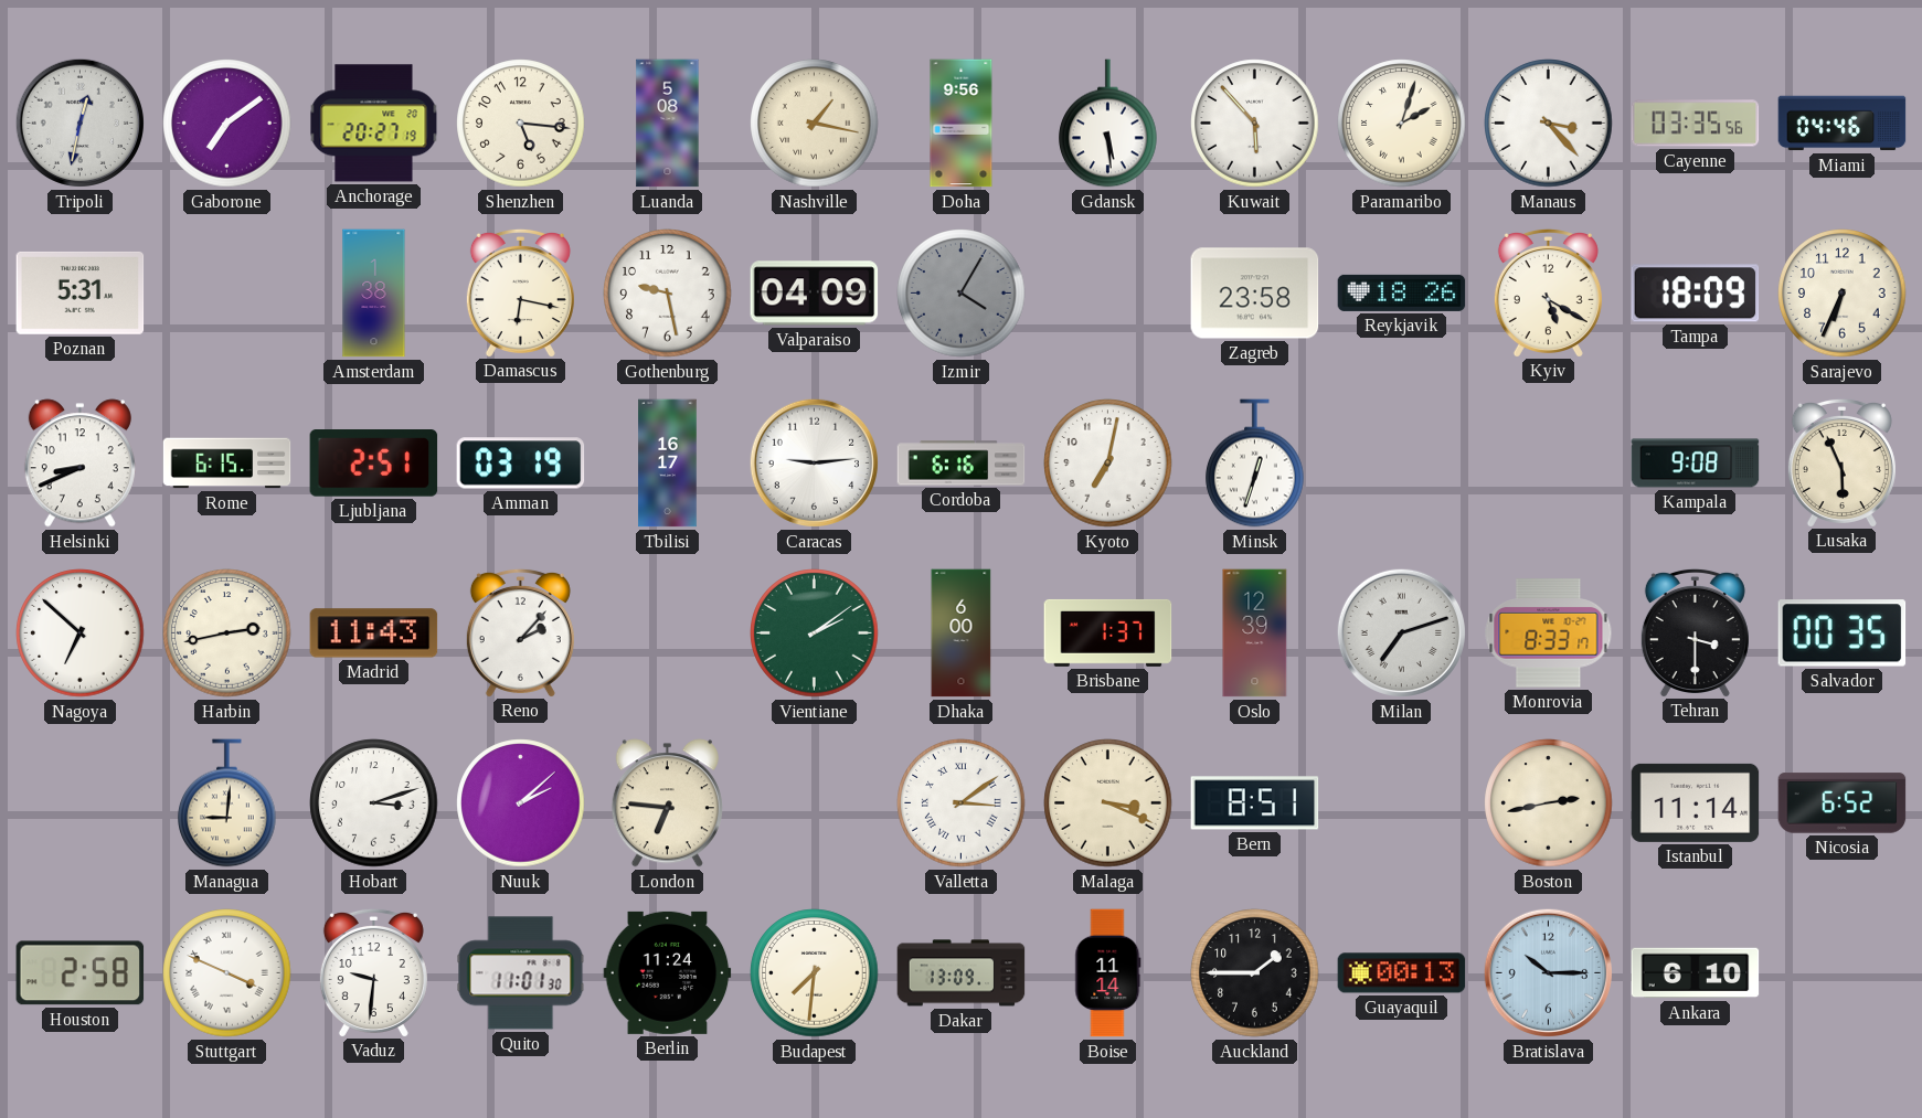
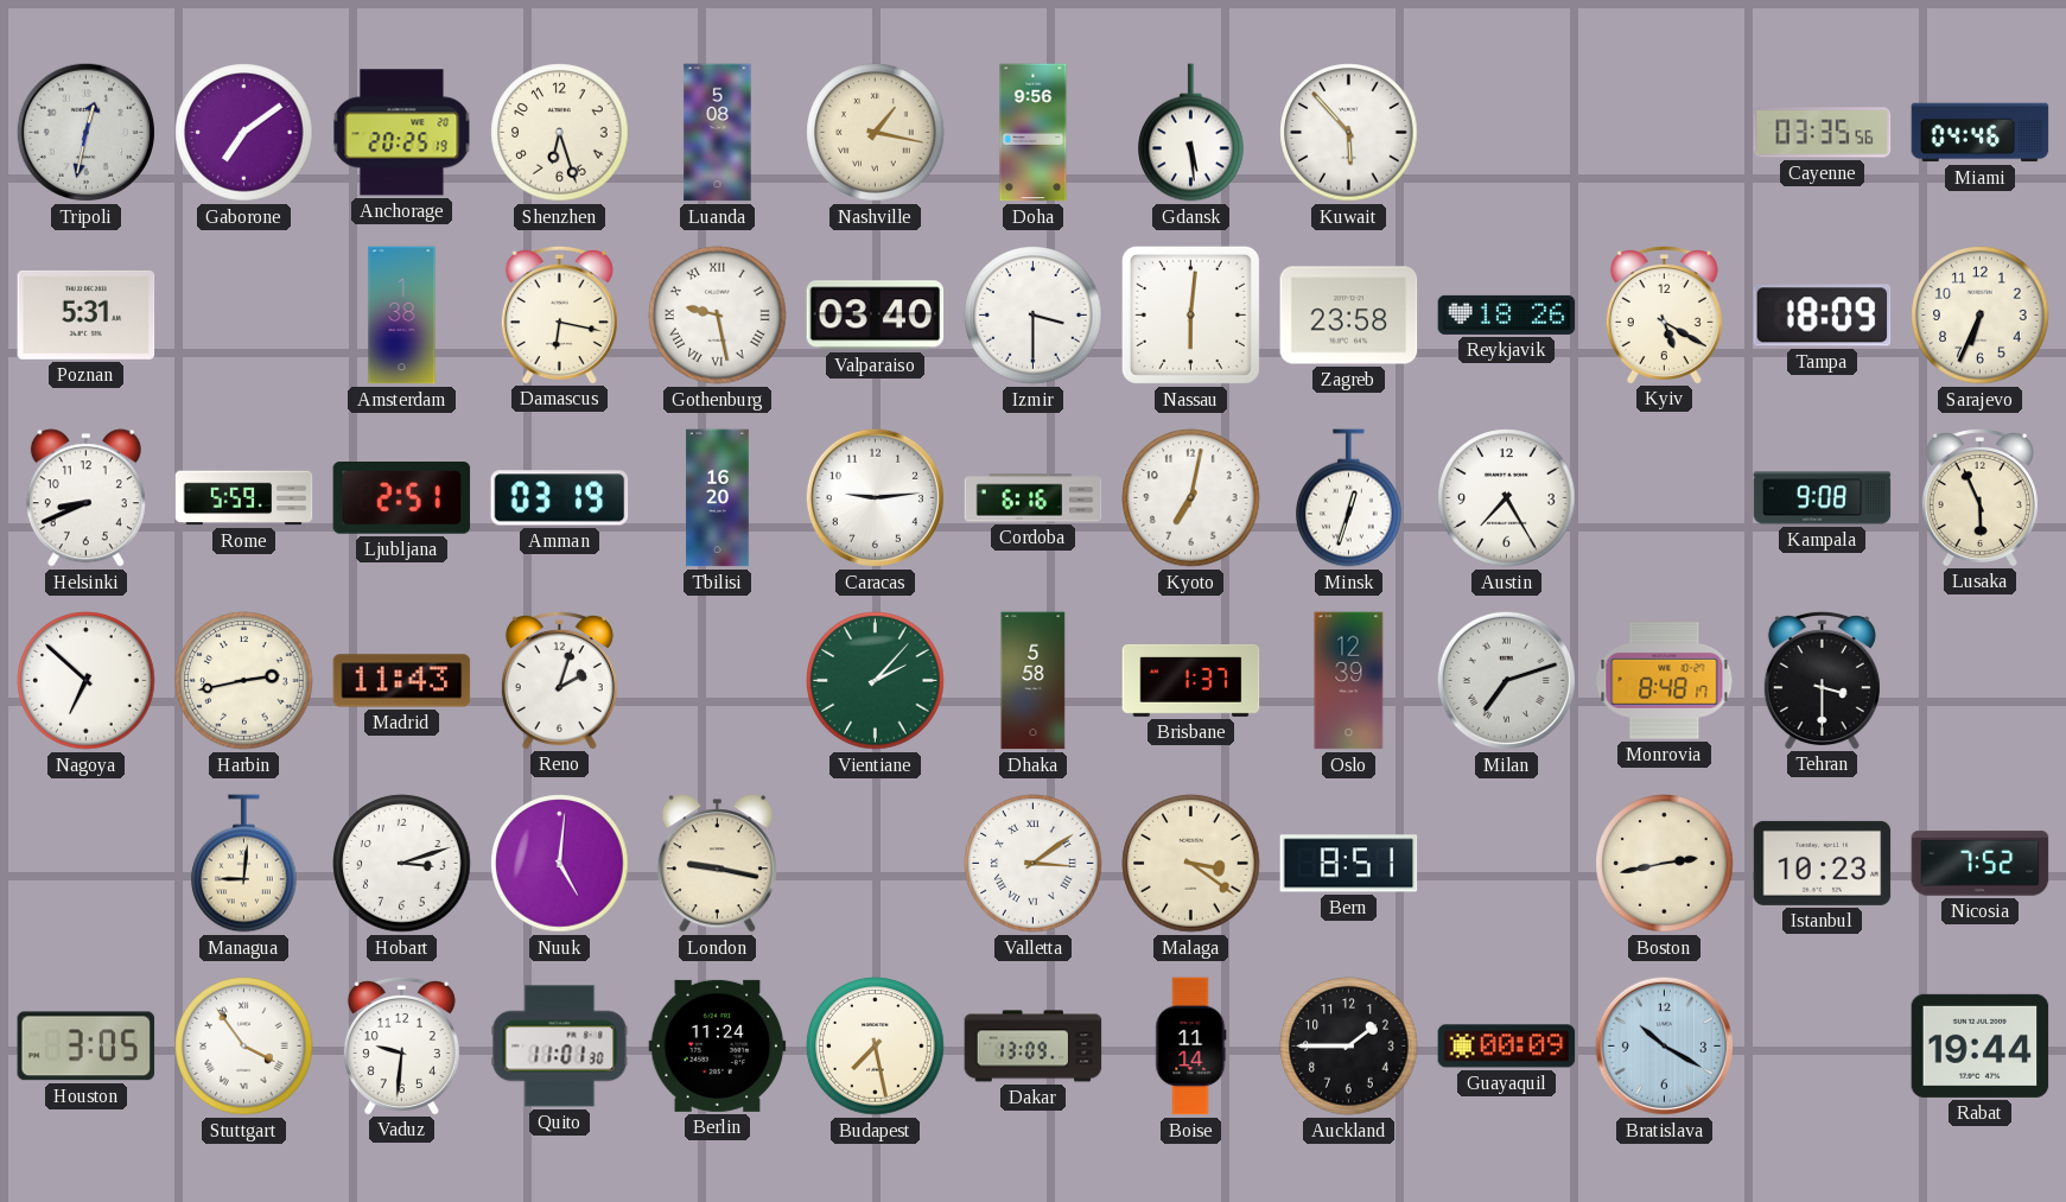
Anchorage: 20:27 -> 20:25 (402, 133)
Shenzhen: 5:16 -> 6:27 (560, 133)
Paramaribo: 2:03 -> none (1402, 124)
Manaus: 3:23 -> none (1549, 124)
Gothenburg numerals: Arabic -> Roman (718, 316)
Valparaiso: 04:09 -> 03:40 (876, 316)
Izmir: 4:05 -> 3:30 (1034, 316)
Izmir dial: grey -> white (1034, 316)
Nassau: none -> 6:01 (1190, 314)
Rome: 6:15 -> 5:59 (244, 498)
Tbilisi: 16:17 -> 16:20 (718, 498)
Austin: none -> 7:25 (1507, 498)
Reno: 2:07 -> 2:03 (559, 680)
Vientiane: 2:09 -> 2:07 (876, 681)
Dhaka: 6:00 -> 5:58 (1034, 681)
Monrovia: 8:33 -> 8:48 (1665, 681)
Salvador: 00:35 -> none (1843, 633)
Nuuk: 2:08 -> 5:01 (560, 864)
London: 6:46 -> 9:17 (717, 864)
Malaga: 3:19 -> 3:21 (1191, 864)
Istanbul: 11:14 -> 10:23 (1823, 863)
Nicosia: 6:52 -> 7:52 (1981, 864)
Houston: 2:58 -> 3:05 (87, 1047)
Stuttgart: 3:49 -> 3:54 (244, 1047)
Budapest: 7:31 -> 7:28 (876, 1047)
Guayaquil: 00:13 -> 00:09 (1507, 1047)
Bratislava: 10:15 -> 10:20 (1664, 1045)
Ankara: 6:10 -> none (1696, 973)
Rabat: none -> 19:44 (1981, 1045)
